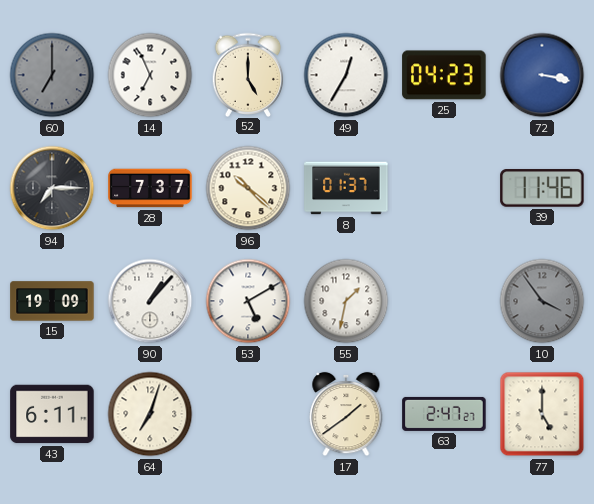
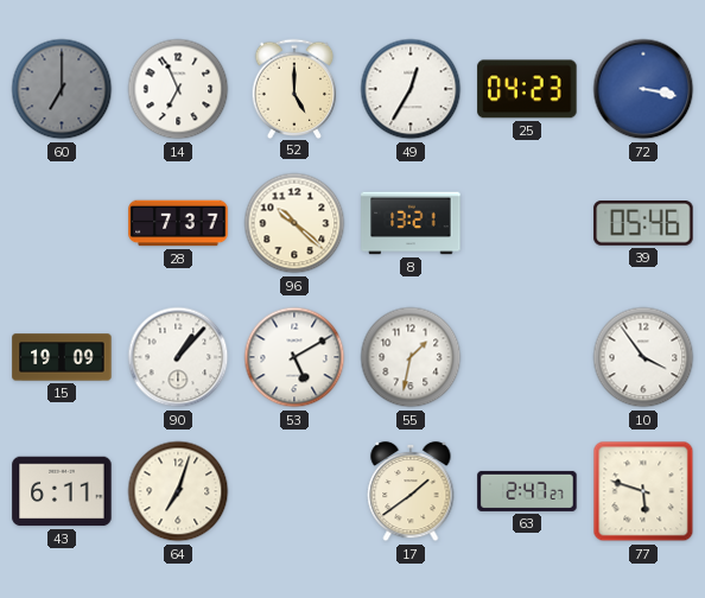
94: 7:15 -> none (52, 188)
8: 01:37 -> 13:21 (411, 223)
39: 11:46 -> 05:46 (643, 223)
10 dial: grey -> white (643, 357)
77: 5:00 -> 5:48 (643, 491)
